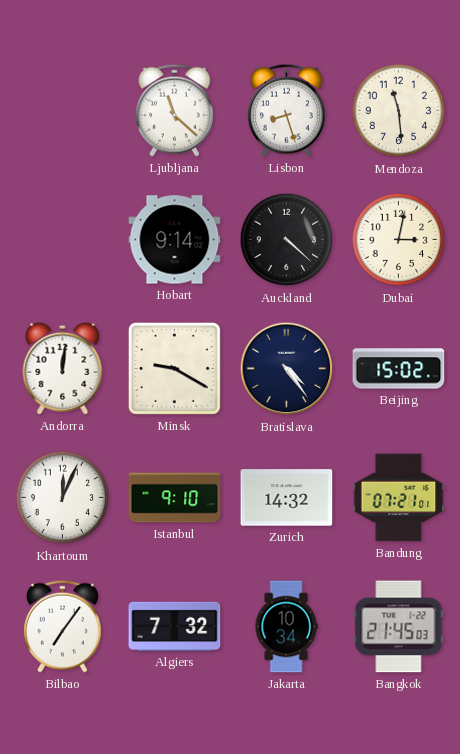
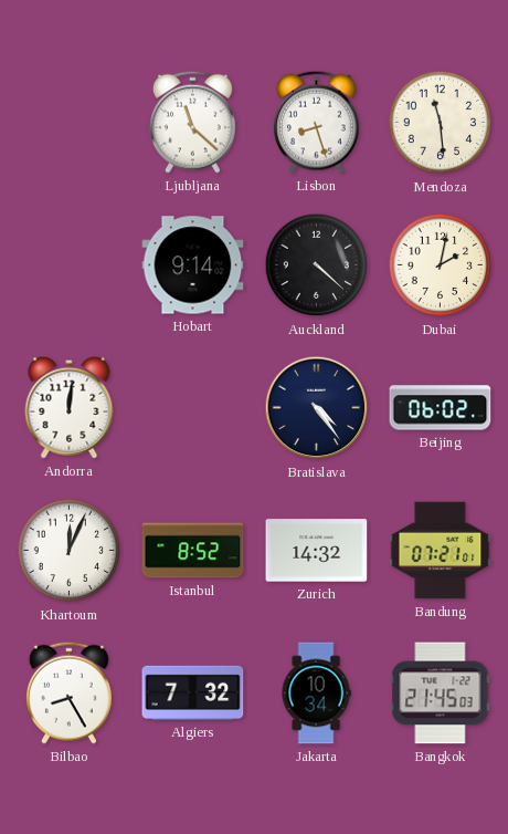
Dubai: 3:02 -> 2:02 (441, 265)
Minsk: 9:20 -> none (174, 368)
Beijing: 15:02 -> 06:02 (441, 408)
Istanbul: 9:10 -> 8:52 (193, 551)
Bilbao: 7:06 -> 8:25 (70, 692)
